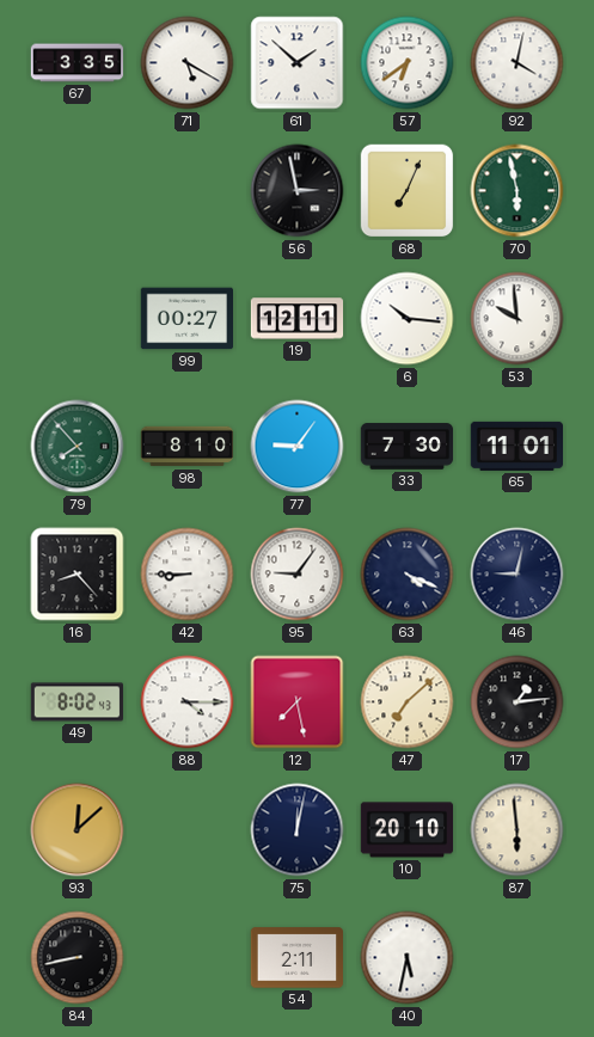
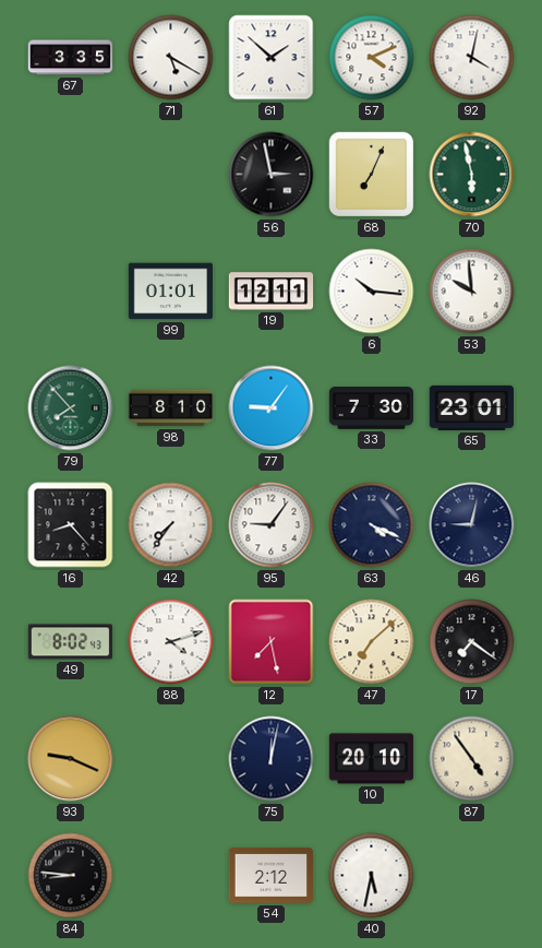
57: 6:39 -> 4:11 (372, 58)
99: 00:27 -> 01:01 (170, 292)
65: 11:01 -> 23:01 (471, 407)
42: 8:45 -> 7:36 (171, 525)
88: 4:15 -> 4:12 (171, 642)
17: 1:14 -> 7:21 (472, 642)
93: 12:08 -> 9:19 (71, 759)
87: 5:59 -> 4:54 (472, 759)
84: 8:43 -> 8:46 (71, 876)
54: 2:11 -> 2:12 (272, 876)
